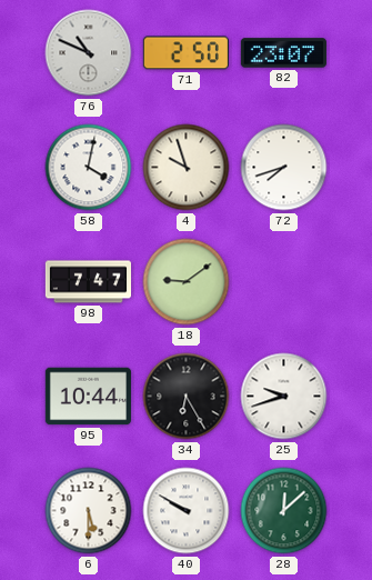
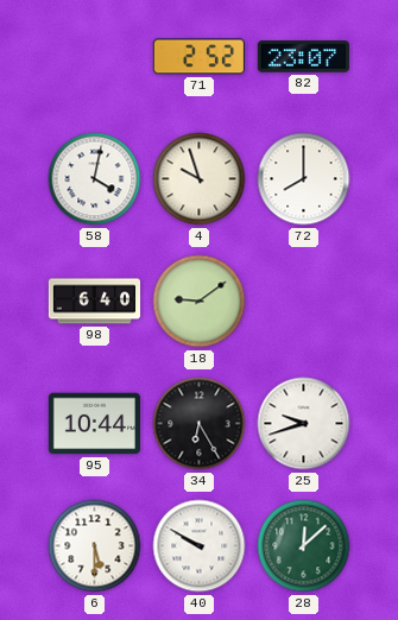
76: 10:49 -> none (89, 53)
71: 2:50 -> 2:52 (198, 57)
72: 7:42 -> 8:00 (304, 179)
98: 7:47 -> 6:40 (94, 302)
